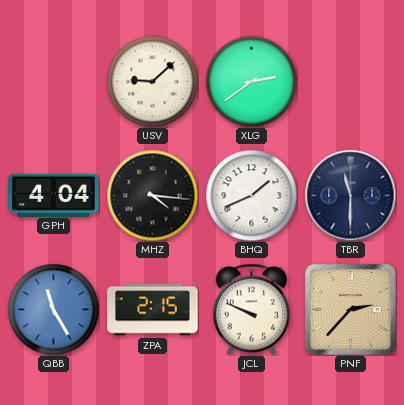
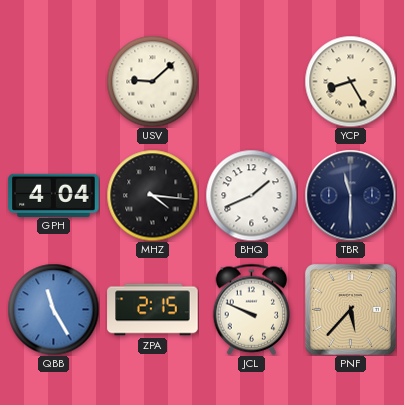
XLG: 2:39 -> none (251, 81)
YCP: none -> 8:25 (350, 81)
PNF: 2:37 -> 5:37 (350, 309)
